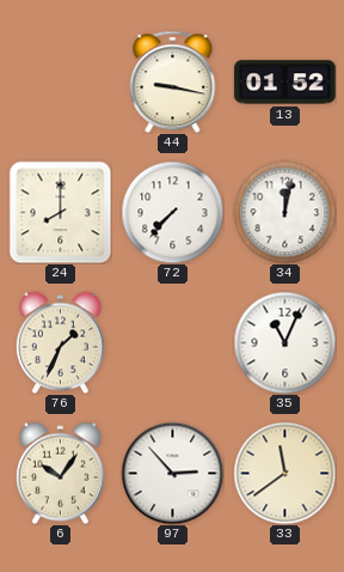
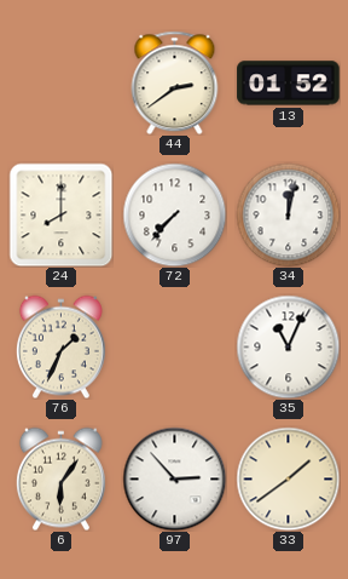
44: 9:17 -> 2:39 (175, 82)
6: 10:06 -> 6:06 (60, 478)
33: 11:39 -> 1:39 (288, 478)
